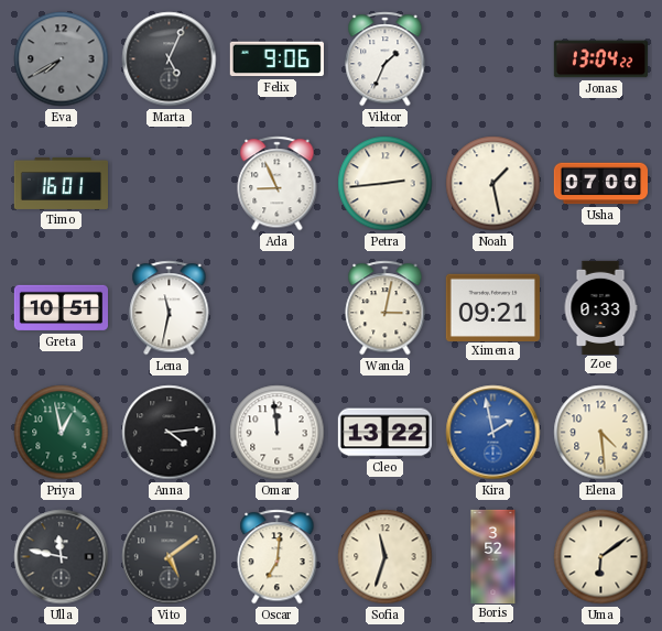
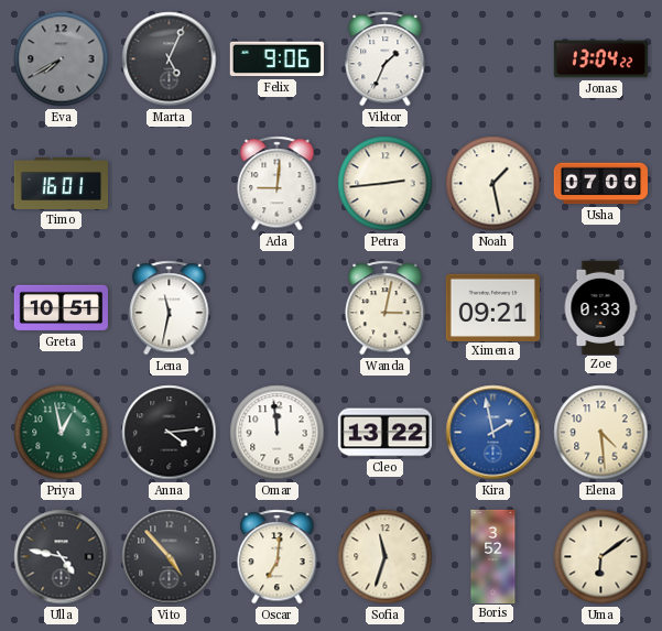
Ada: 8:56 -> 9:01 (278, 184)
Ulla: 11:47 -> 4:47 (62, 557)
Vito: 5:09 -> 4:53 (170, 557)
